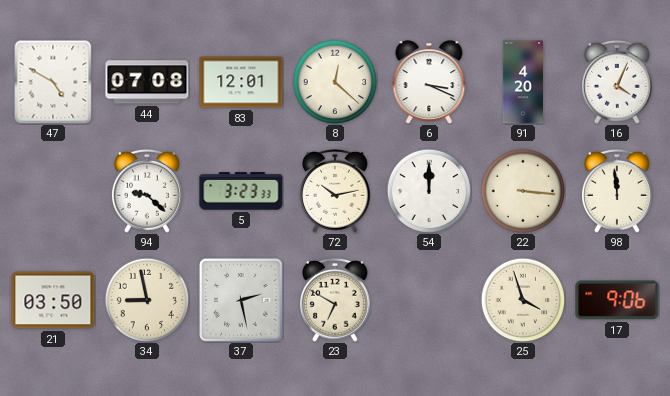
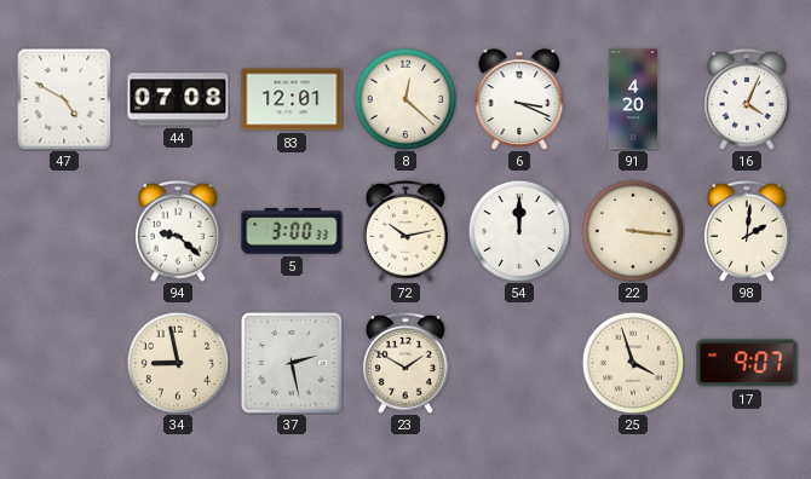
5: 3:23 -> 3:00 (292, 231)
98: 11:59 -> 2:01 (748, 231)
21: 03:50 -> none (53, 300)
23: 6:50 -> 1:50 (407, 363)
17: 9:06 -> 9:07 (747, 363)
